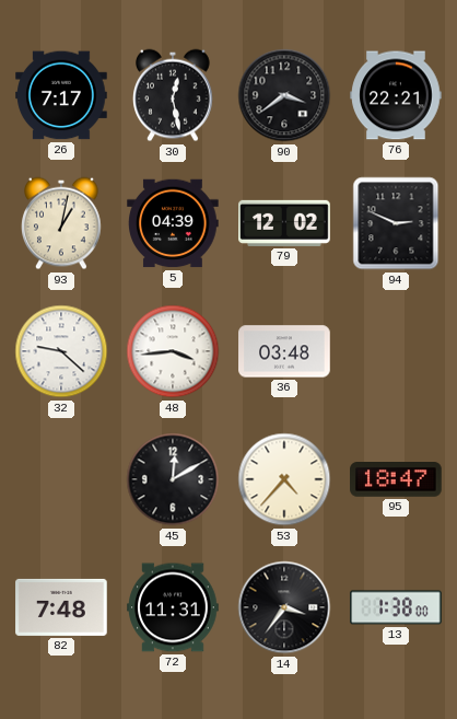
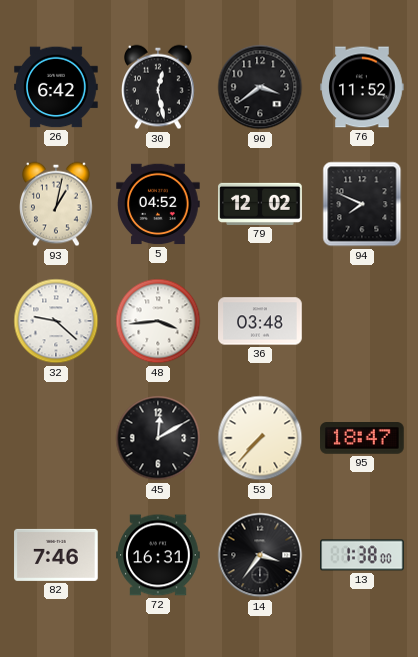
26: 7:17 -> 6:42 (56, 87)
76: 22:21 -> 11:52 (362, 87)
5: 04:39 -> 04:52 (158, 204)
94: 2:49 -> 7:49 (362, 204)
53: 4:37 -> 7:37 (260, 438)
82: 7:48 -> 7:46 (56, 555)
72: 11:31 -> 16:31 (158, 555)
